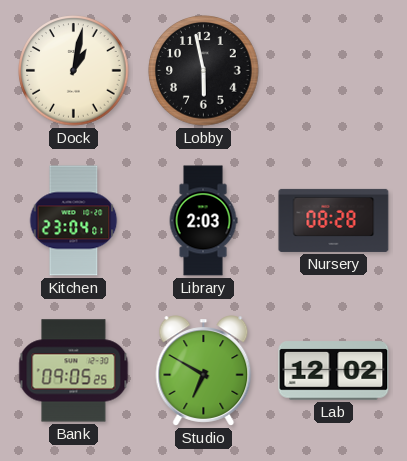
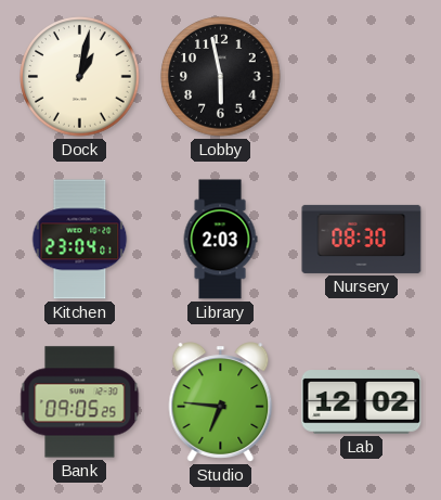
Nursery: 08:28 -> 08:30 (362, 239)
Studio: 6:50 -> 6:46 (221, 402)
